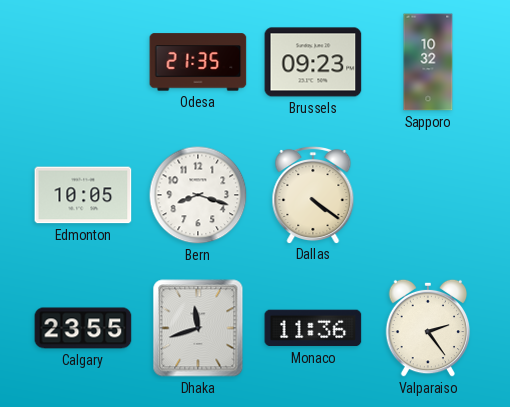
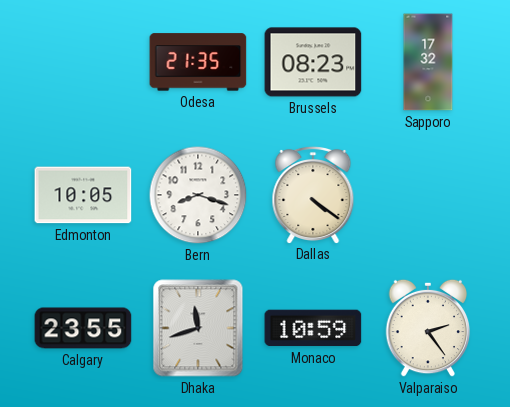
Brussels: 09:23 -> 08:23 (313, 62)
Sapporo: 10:32 -> 17:32 (428, 62)
Monaco: 11:36 -> 10:59 (313, 328)
